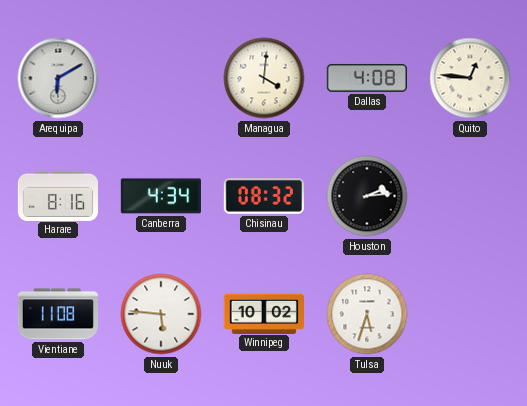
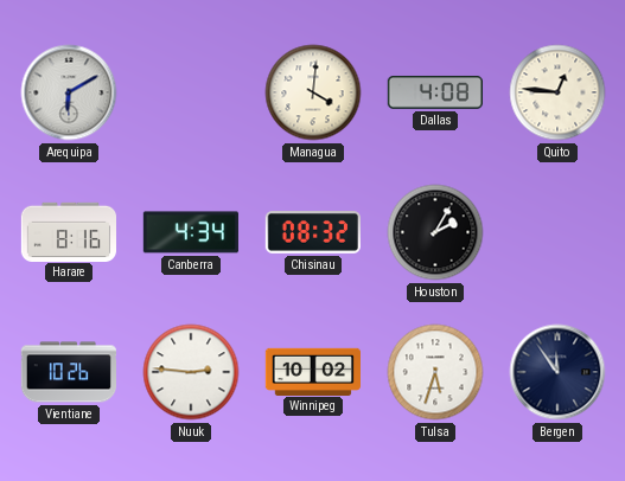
Houston: 2:14 -> 2:05 (435, 232)
Vientiane: 11:08 -> 10:26 (68, 372)
Nuuk: 5:46 -> 2:46 (191, 372)
Bergen: none -> 11:54 (557, 372)
